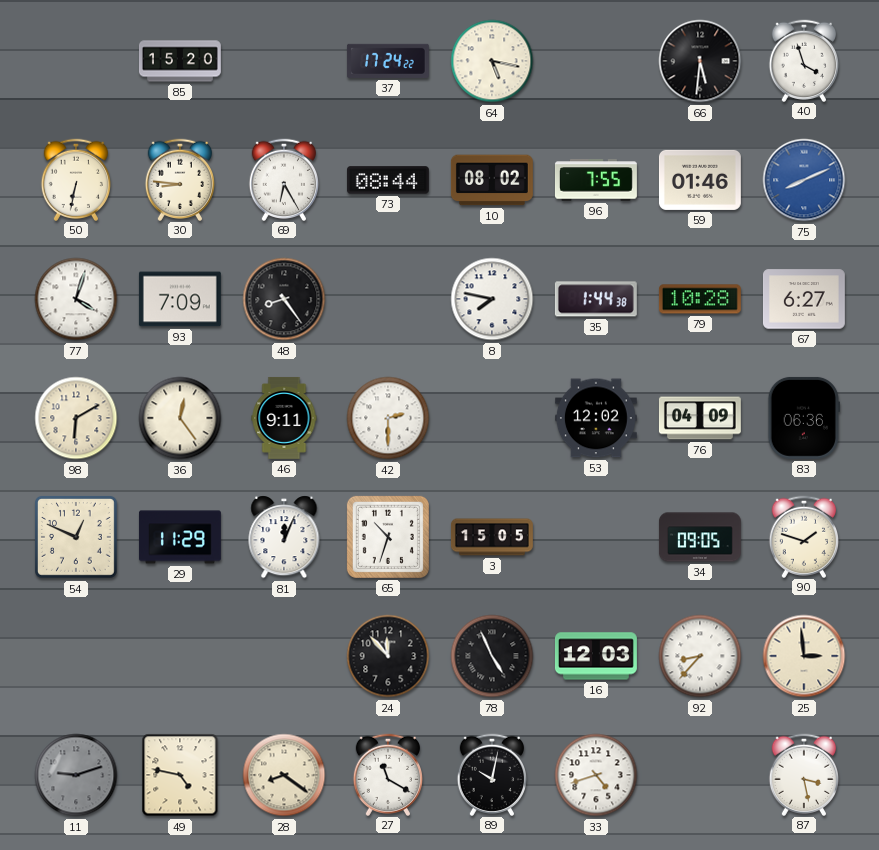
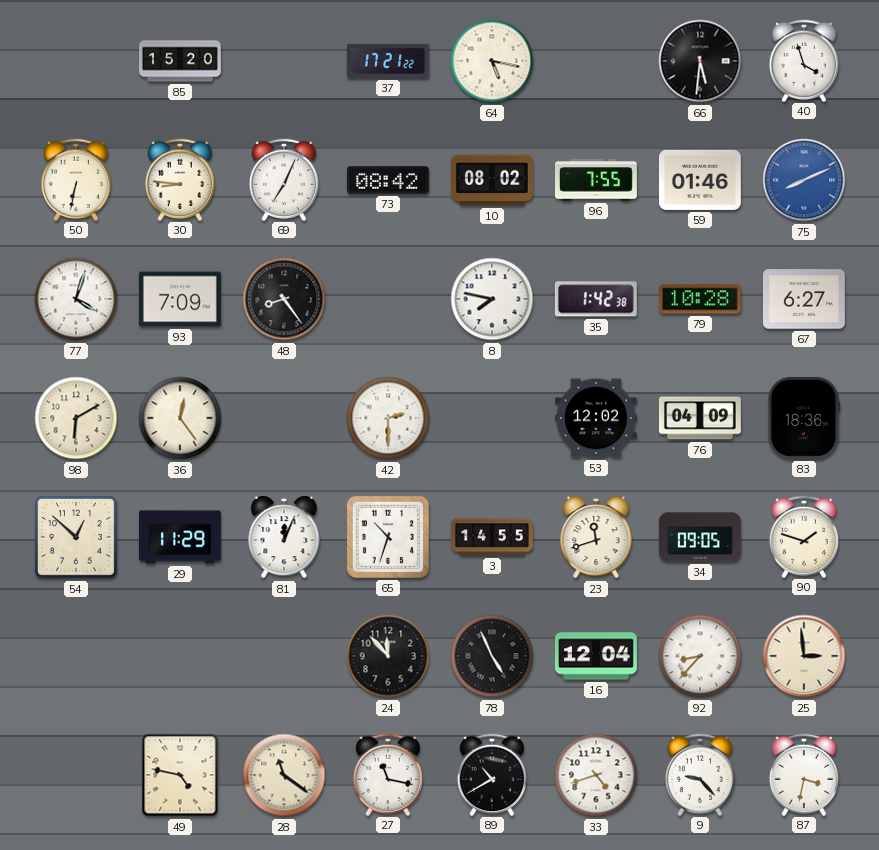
37: 17:24 -> 17:21 (388, 61)
69: 6:25 -> 7:04 (283, 179)
73: 08:44 -> 08:42 (388, 180)
35: 1:44 -> 1:42 (596, 299)
46: 9:11 -> none (284, 418)
83: 06:36 -> 18:36 (803, 418)
54: 12:49 -> 12:52 (77, 538)
3: 15:05 -> 14:55 (492, 537)
23: none -> 11:42 (596, 537)
16: 12:03 -> 12:04 (596, 656)
11: 9:12 -> none (76, 775)
28: 8:21 -> 11:21 (284, 775)
27: 11:20 -> 11:17 (387, 774)
89: 10:02 -> 10:40 (491, 774)
9: none -> 9:23 (699, 774)
87: 3:28 -> 3:32 (803, 774)
